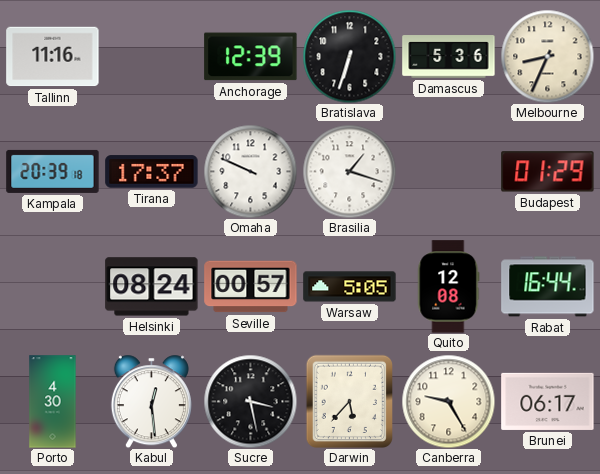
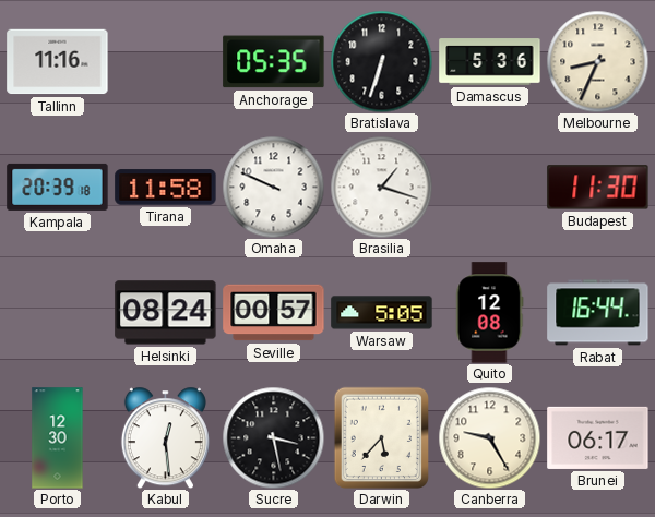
Anchorage: 12:39 -> 05:35 (274, 62)
Tirana: 17:37 -> 11:58 (166, 188)
Budapest: 01:29 -> 11:30 (598, 188)
Porto: 4:30 -> 12:30 (58, 438)
